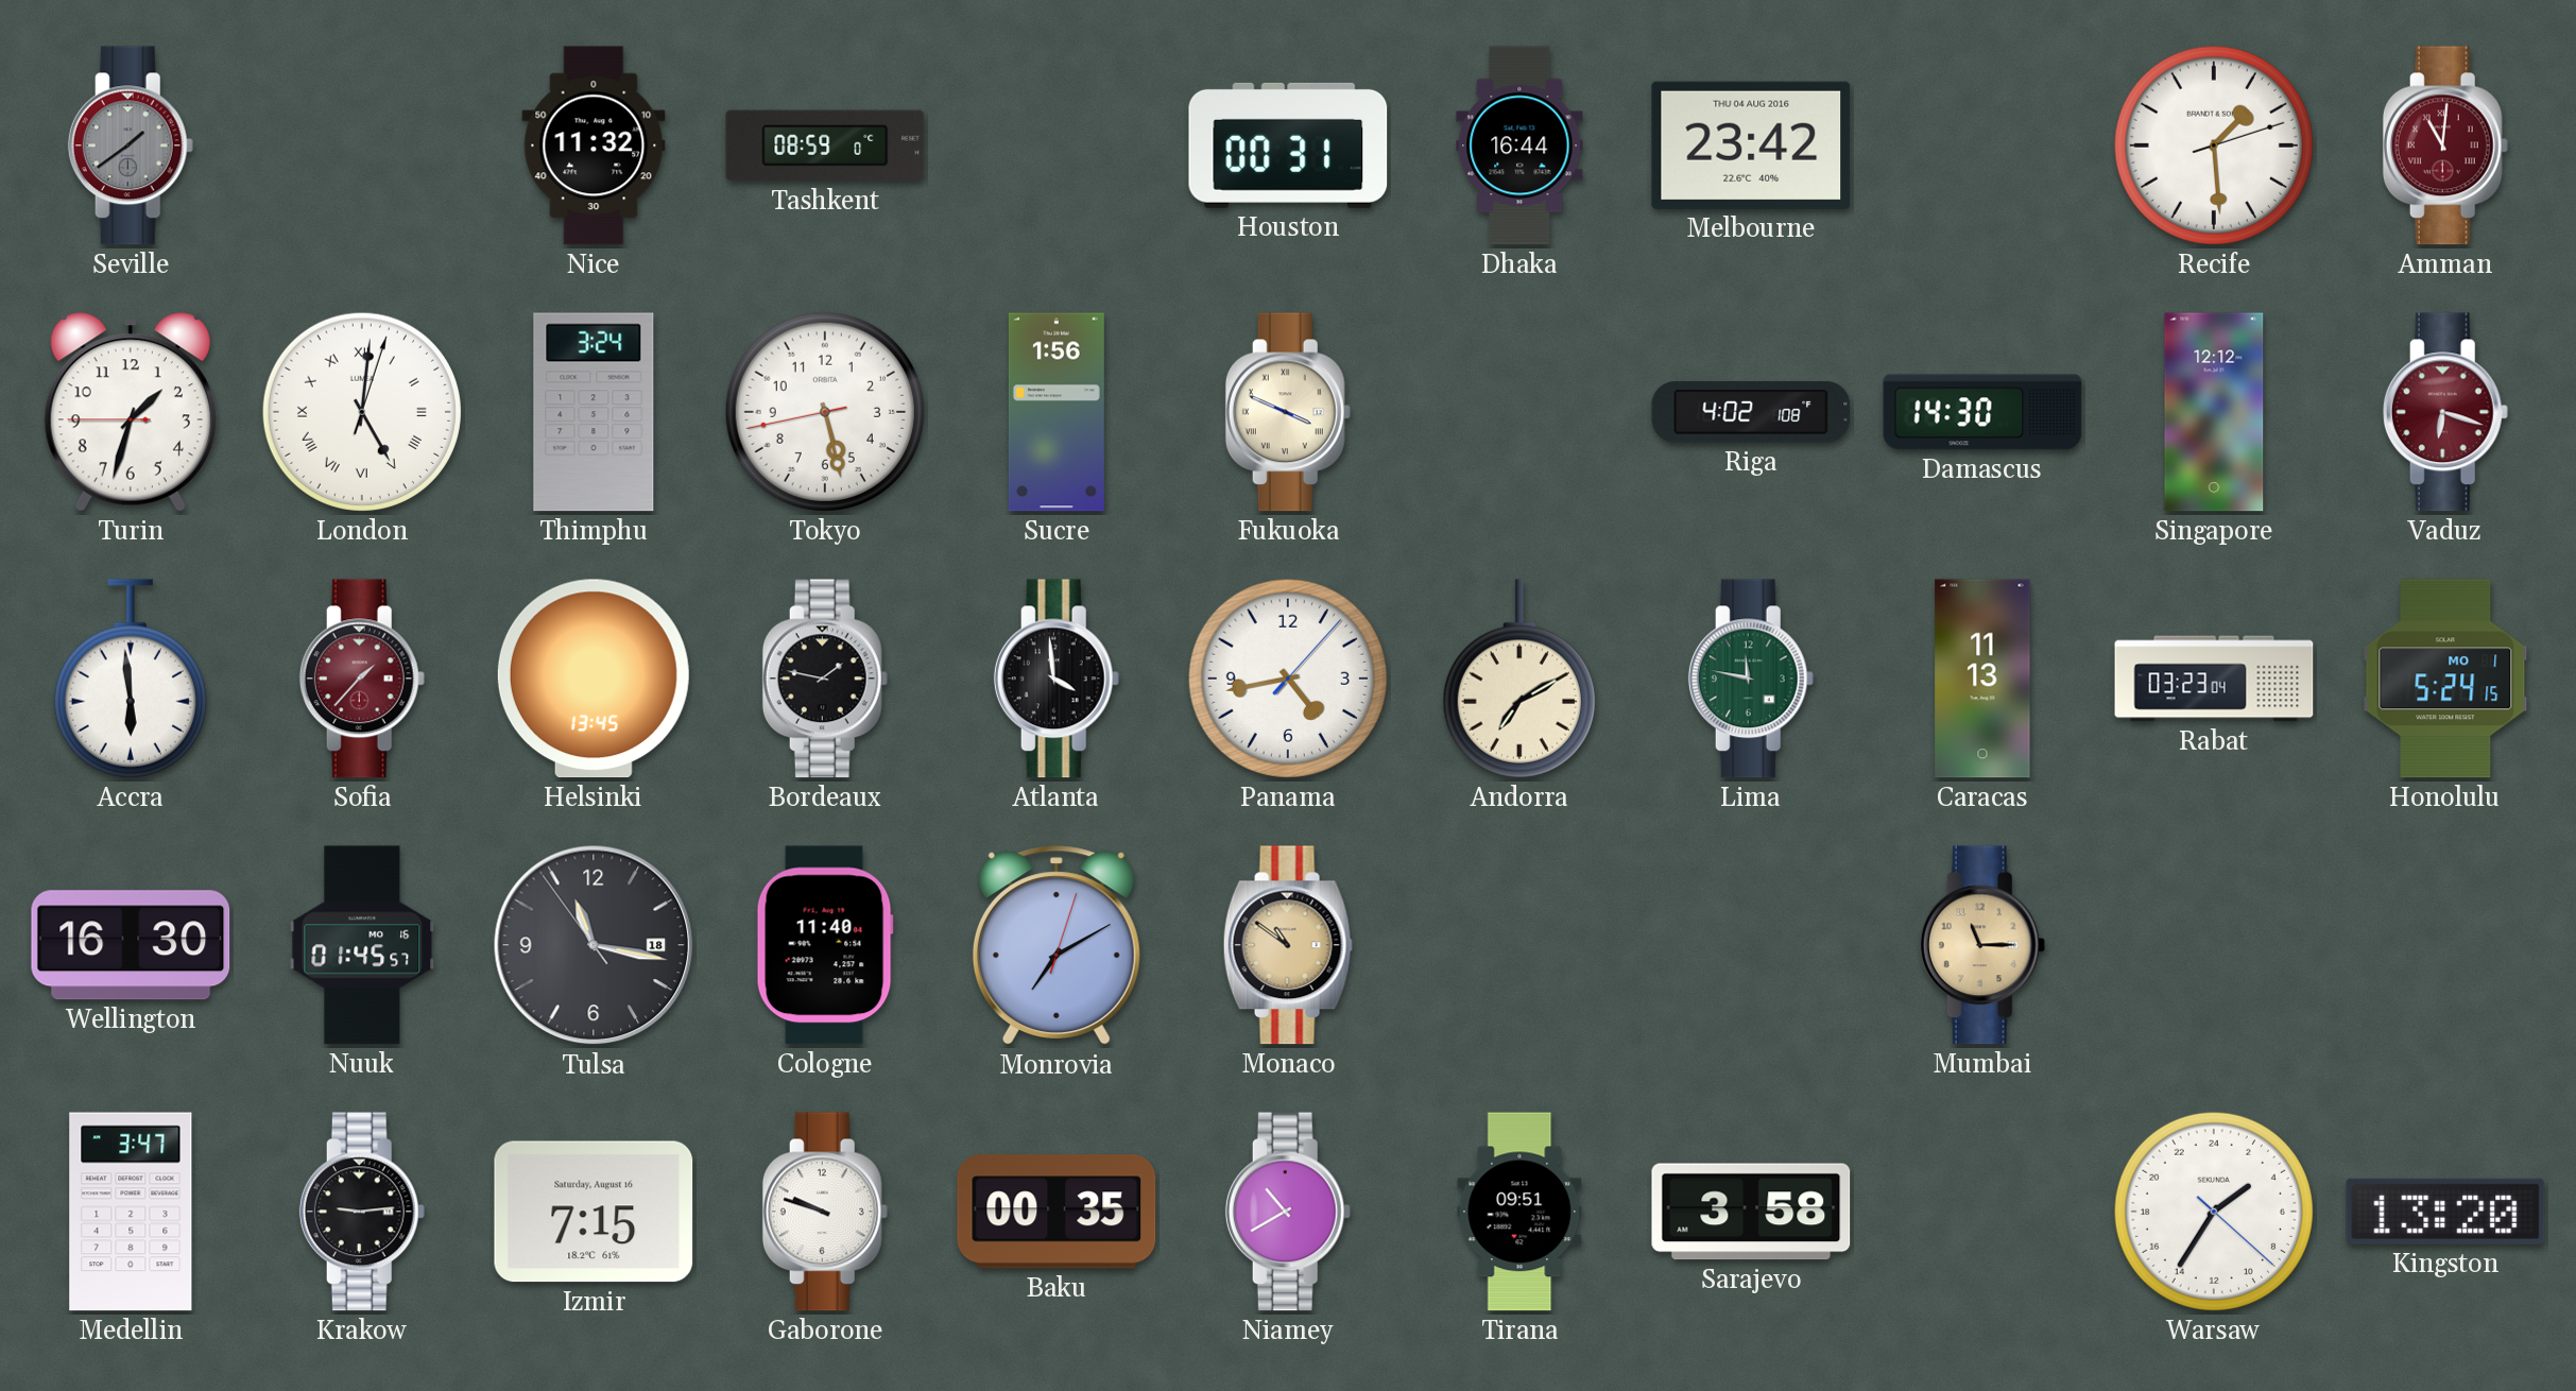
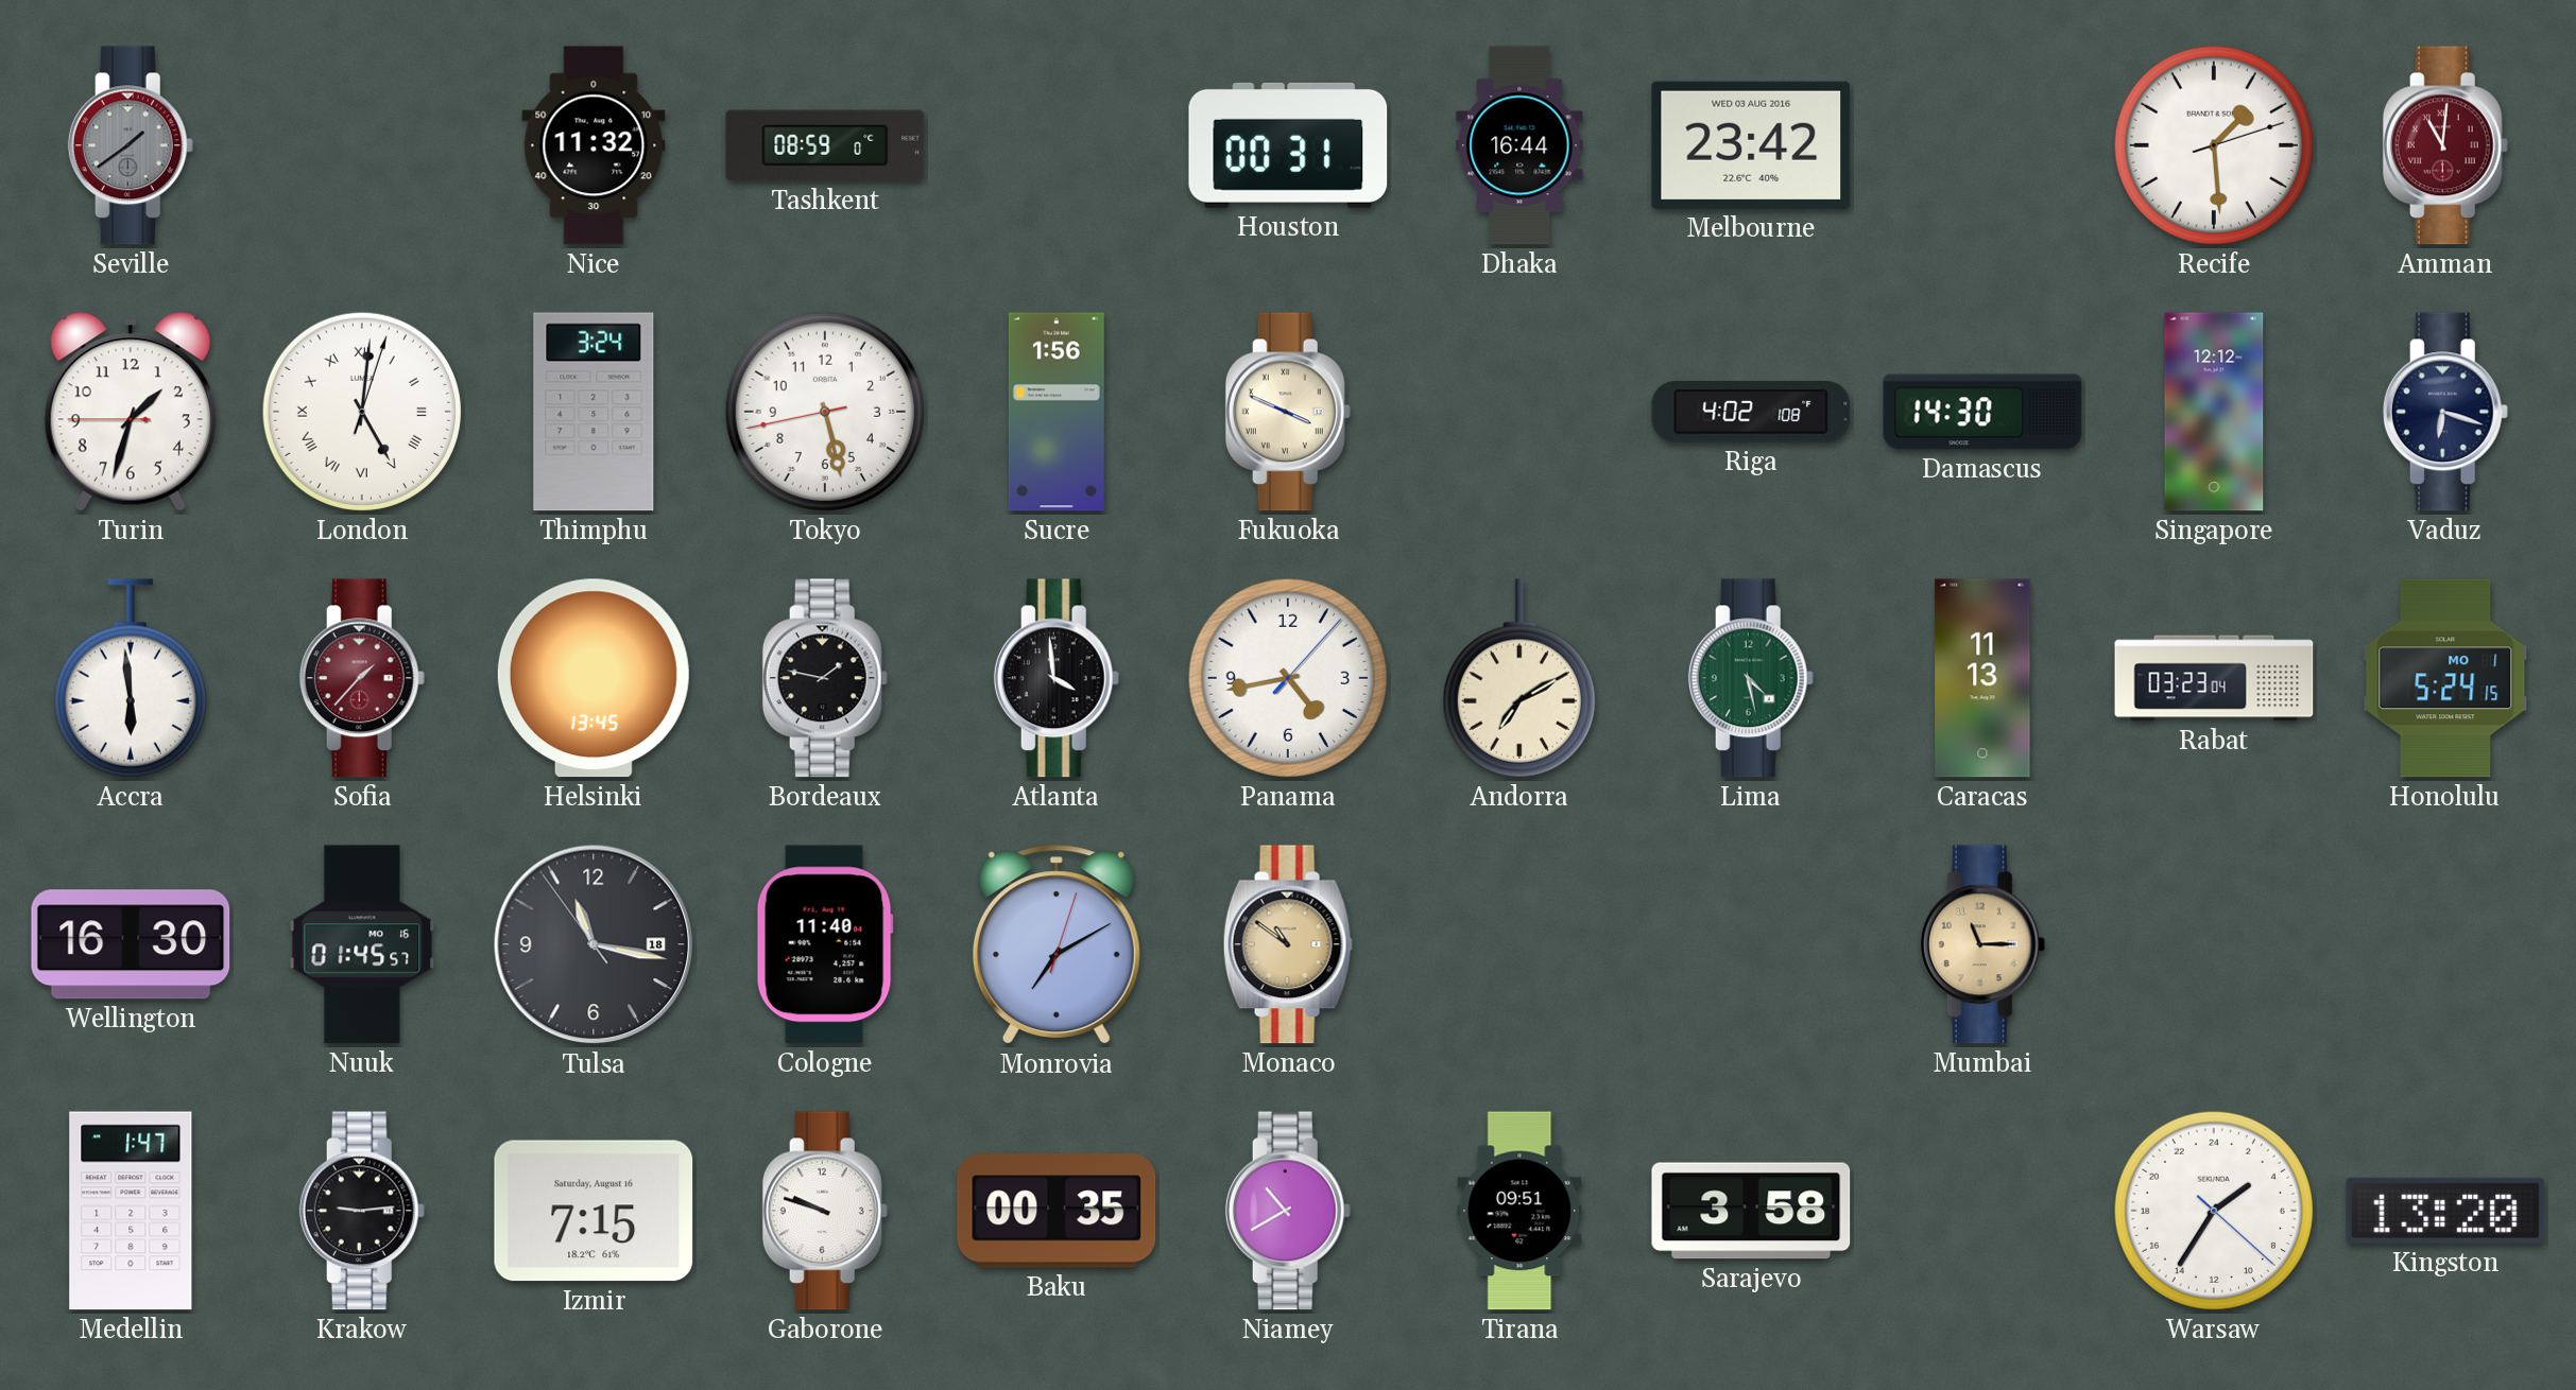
Melbourne date: THU 04 AUG 2016 -> WED 03 AUG 2016 (1751, 145)
Vaduz dial: burgundy -> navy (2445, 412)
Lima: 11:47 -> 4:28 (1751, 678)
Medellin: 3:47 -> 1:47 (131, 1211)
